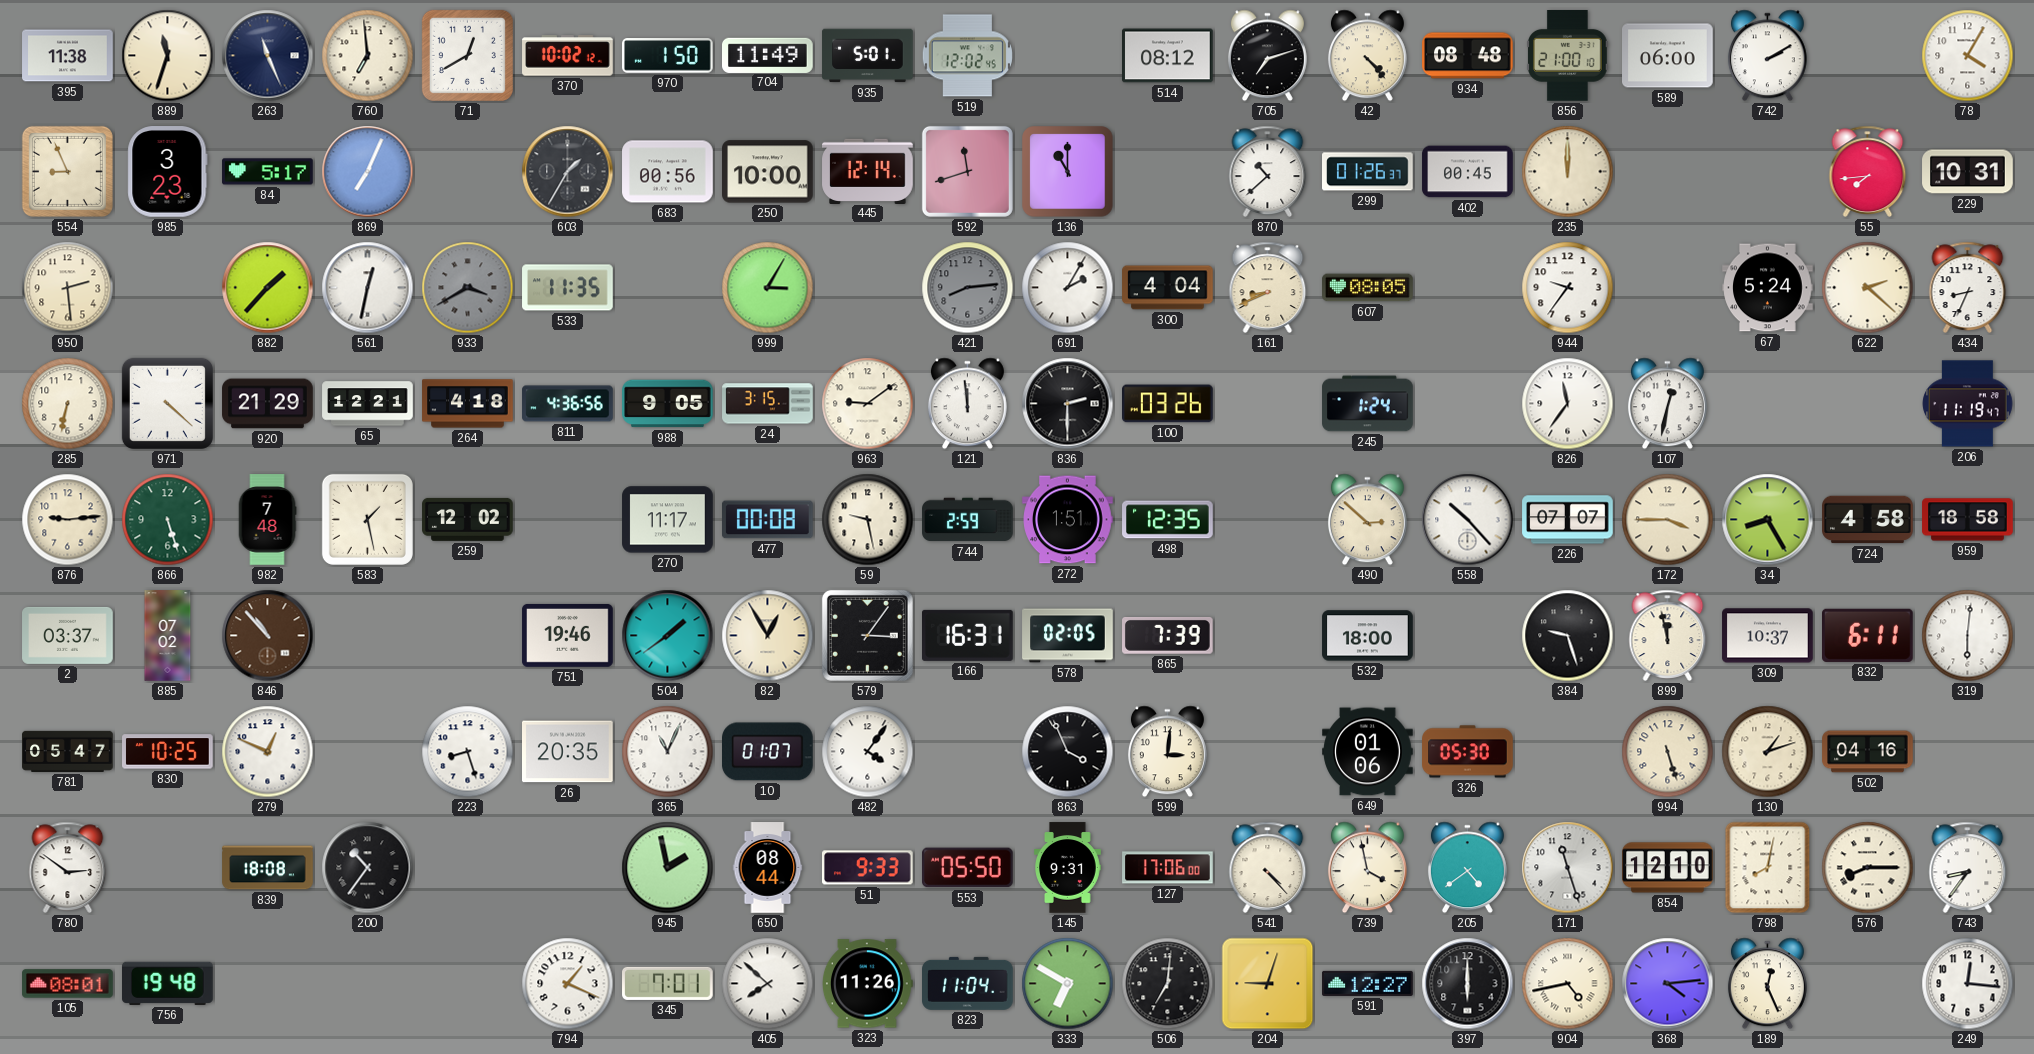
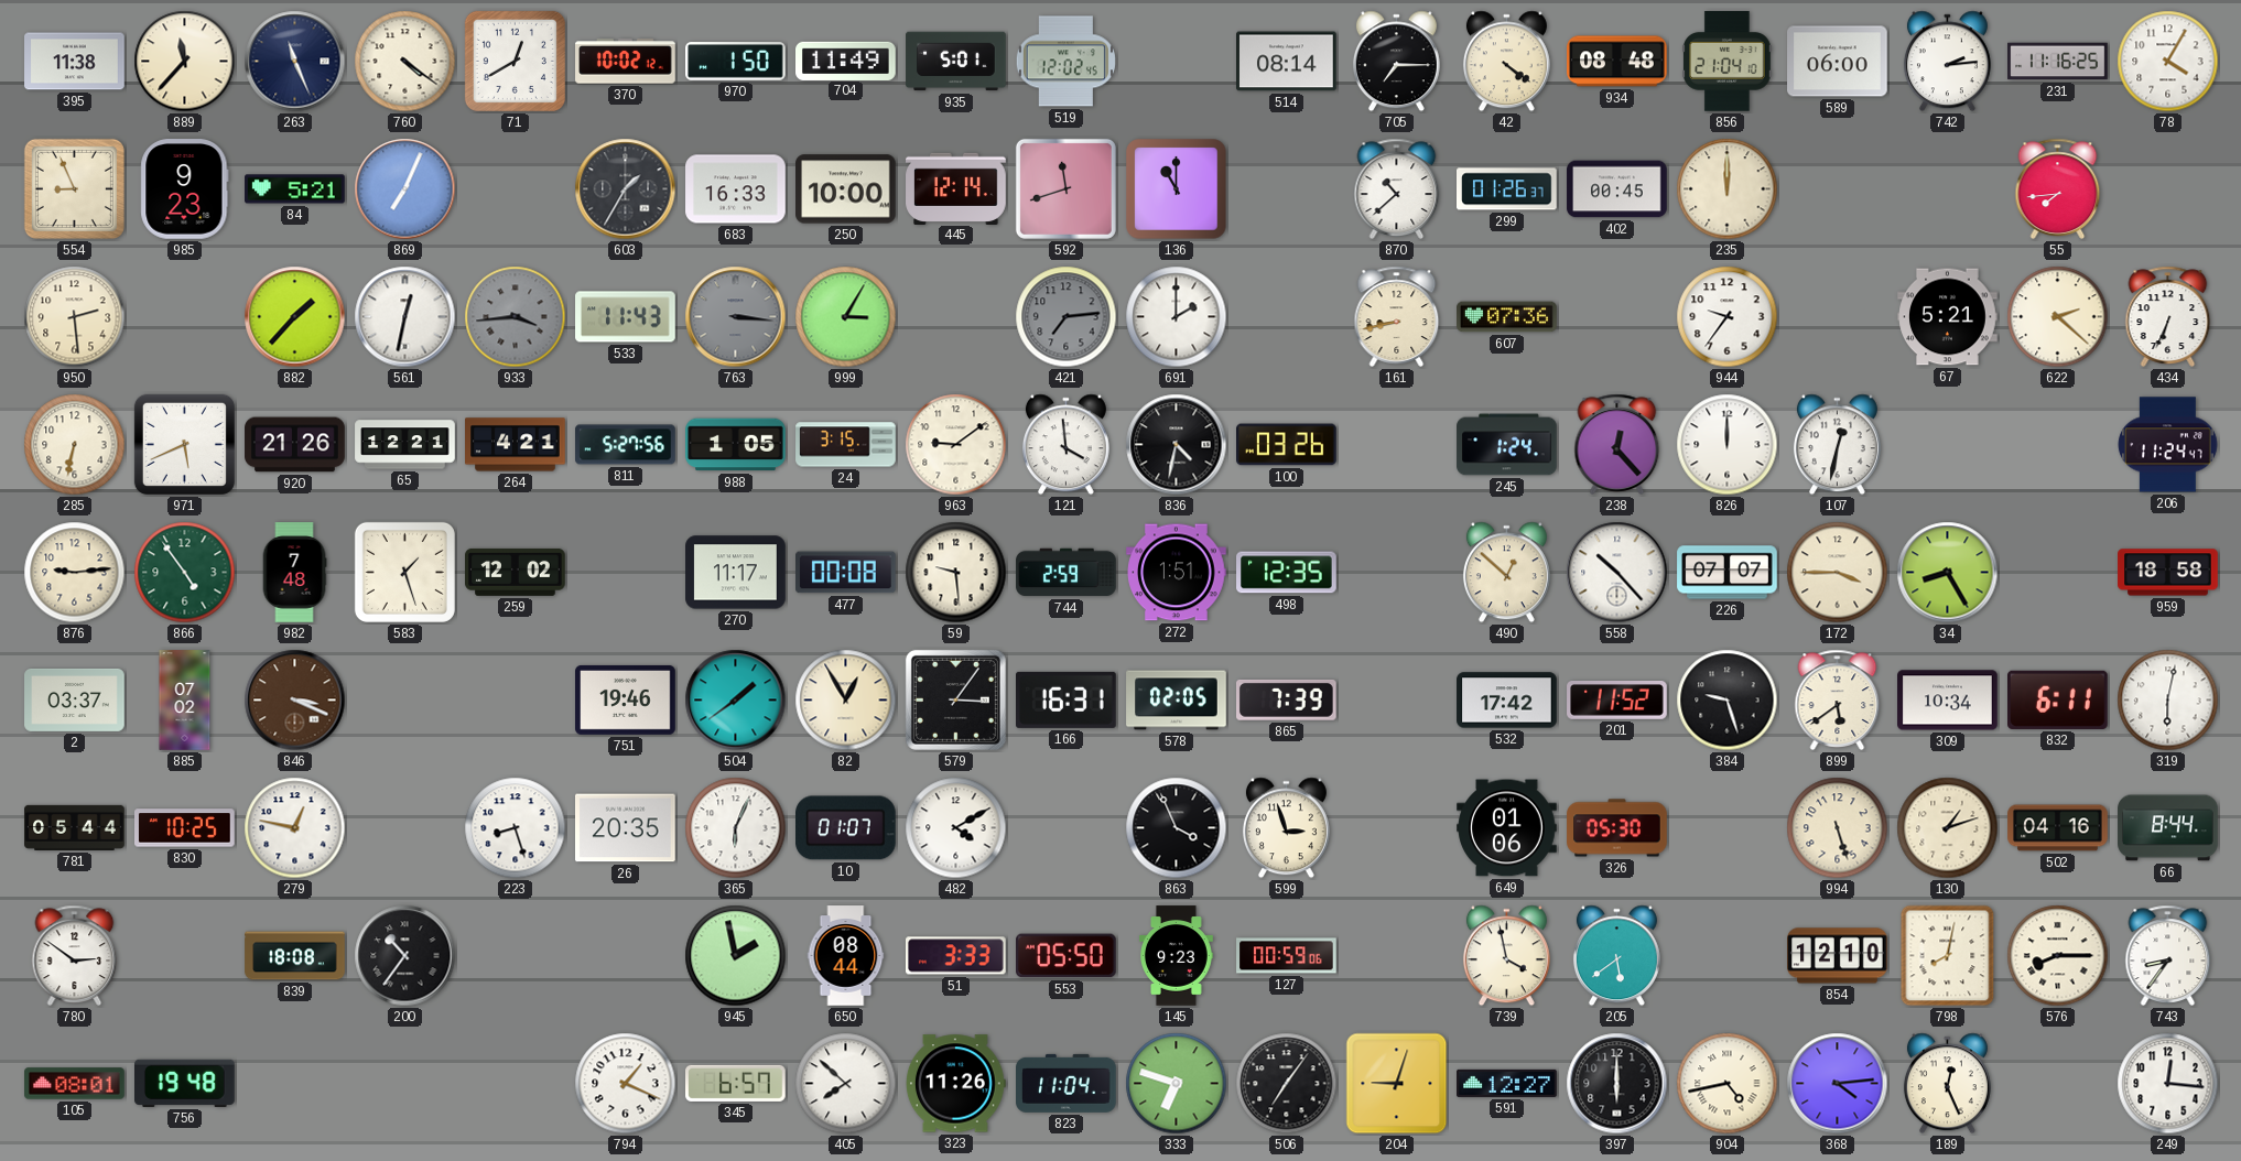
889: 11:33 -> 11:37 (185, 62)
760: 6:59 -> 4:21 (405, 62)
514: 08:12 -> 08:14 (1287, 62)
705: 7:12 -> 7:15 (1396, 62)
42: 4:23 -> 4:21 (1506, 62)
856: 21:00 -> 21:04 (1728, 62)
742: 2:10 -> 2:14 (1947, 62)
231: none -> 11:16 (2058, 62)
985: 3:23 -> 9:23 (185, 189)
84: 5:17 -> 5:21 (295, 189)
683: 00:56 -> 16:33 (736, 189)
229: 10:31 -> none (1968, 172)
933: 3:40 -> 3:44 (516, 317)
533: 11:35 -> 11:43 (626, 317)
763: none -> 3:16 (736, 317)
421: 8:14 -> 7:14 (1067, 317)
691: 2:05 -> 2:00 (1177, 317)
300: 4:04 -> none (1168, 288)
161: 8:41 -> 8:43 (1397, 316)
607: 08:05 -> 07:36 (1507, 317)
67: 5:24 -> 5:21 (1948, 317)
434: 8:34 -> 6:34 (2168, 316)
971: 4:22 -> 5:41 (184, 444)
920: 21:29 -> 21:26 (295, 445)
264: 4:18 -> 4:21 (516, 445)
811: 4:36 -> 5:27 (626, 445)
988: 9:05 -> 1:05 (736, 445)
121: 11:59 -> 3:59 (1065, 445)
836: 2:30 -> 4:32 (1177, 445)
238: none -> 12:23 (1617, 444)
826: 11:36 -> 12:00 (1728, 445)
206: 11:19 -> 11:24 (2168, 445)
866: 5:27 -> 4:54 (185, 573)
583: 1:28 -> 1:27 (404, 572)
59: 9:28 -> 9:29 (956, 573)
490: 2:52 -> 12:52 (1506, 573)
724: 4:58 -> none (1868, 520)
846: 10:53 -> 3:19 (295, 701)
532: 18:00 -> 17:42 (1507, 701)
201: none -> 11:52 (1617, 701)
899: 11:58 -> 5:39 (1838, 699)
309: 10:37 -> 10:34 (1948, 701)
319: 6:01 -> 6:02 (2168, 701)
781: 05:47 -> 05:44 (75, 827)
279: 12:49 -> 12:47 (295, 828)
365: 11:04 -> 6:04 (736, 828)
482: 4:06 -> 4:10 (956, 828)
599: 3:01 -> 2:57 (1286, 828)
66: none -> 8:44 (2168, 828)
51: 9:33 -> 3:33 (956, 956)
145: 9:31 -> 9:23 (1177, 956)
127: 17:06 -> 00:59 (1287, 956)
541: 4:23 -> none (1268, 867)
205: 4:39 -> 5:39 (1616, 956)
171: 11:27 -> none (1568, 868)
345: 7:01 -> 6:57 (736, 1083)
333: 6:50 -> 6:48 (1177, 1084)
506: 7:01 -> 7:06 (1287, 1084)
